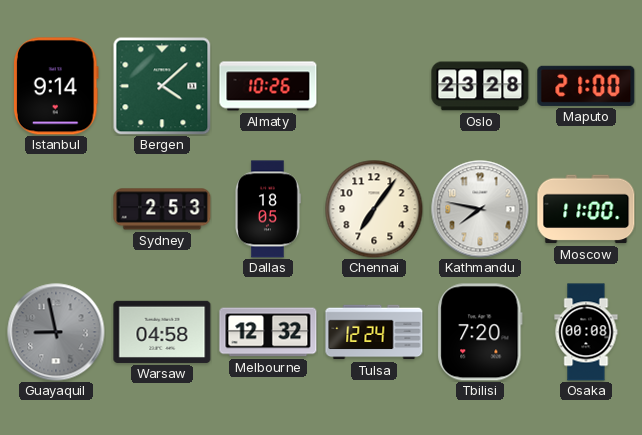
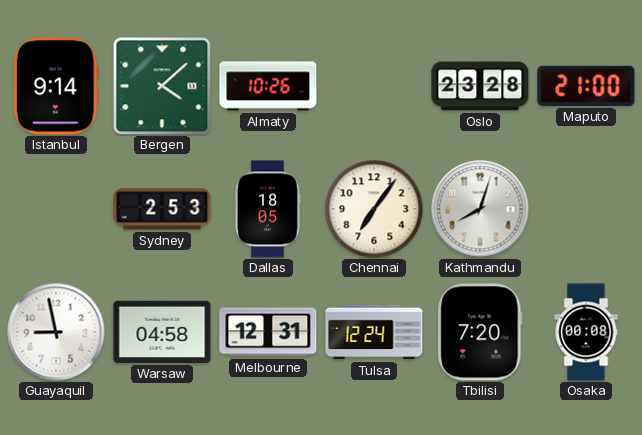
Kathmandu: 7:47 -> 8:03 (480, 209)
Moscow: 11:00 -> none (586, 209)
Guayaquil dial: grey -> white (56, 332)
Melbourne: 12:32 -> 12:31 (268, 332)
